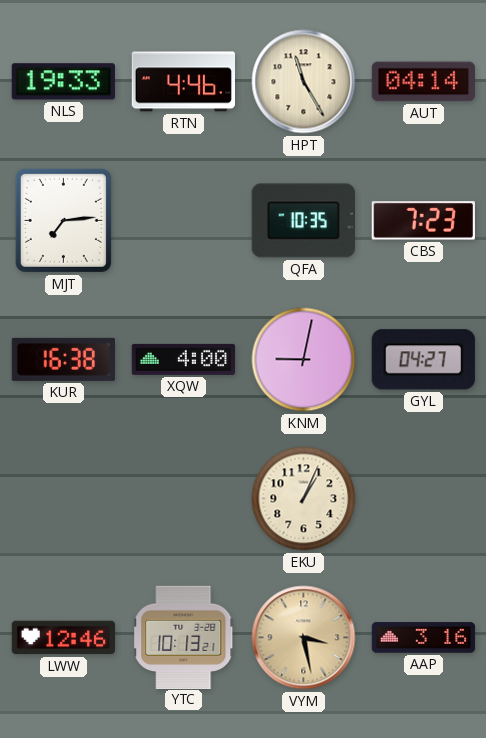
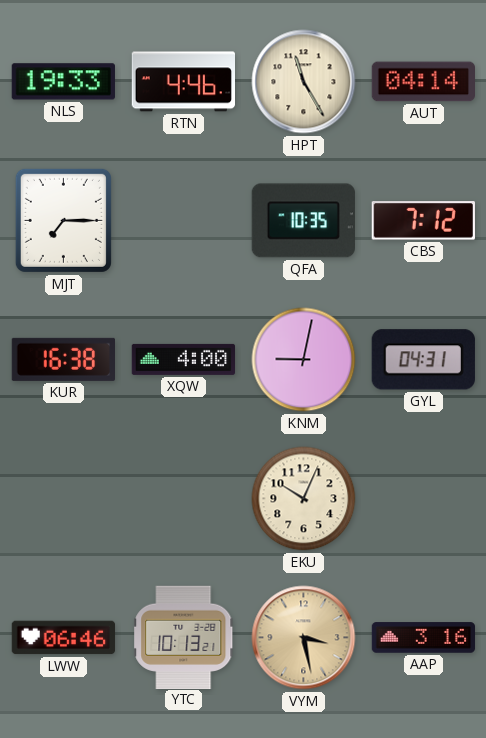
MJT: 7:14 -> 7:15 (63, 220)
CBS: 7:23 -> 7:12 (423, 221)
GYL: 04:27 -> 04:31 (423, 360)
EKU: 1:04 -> 10:04 (304, 499)
LWW: 12:46 -> 06:46 (64, 638)
